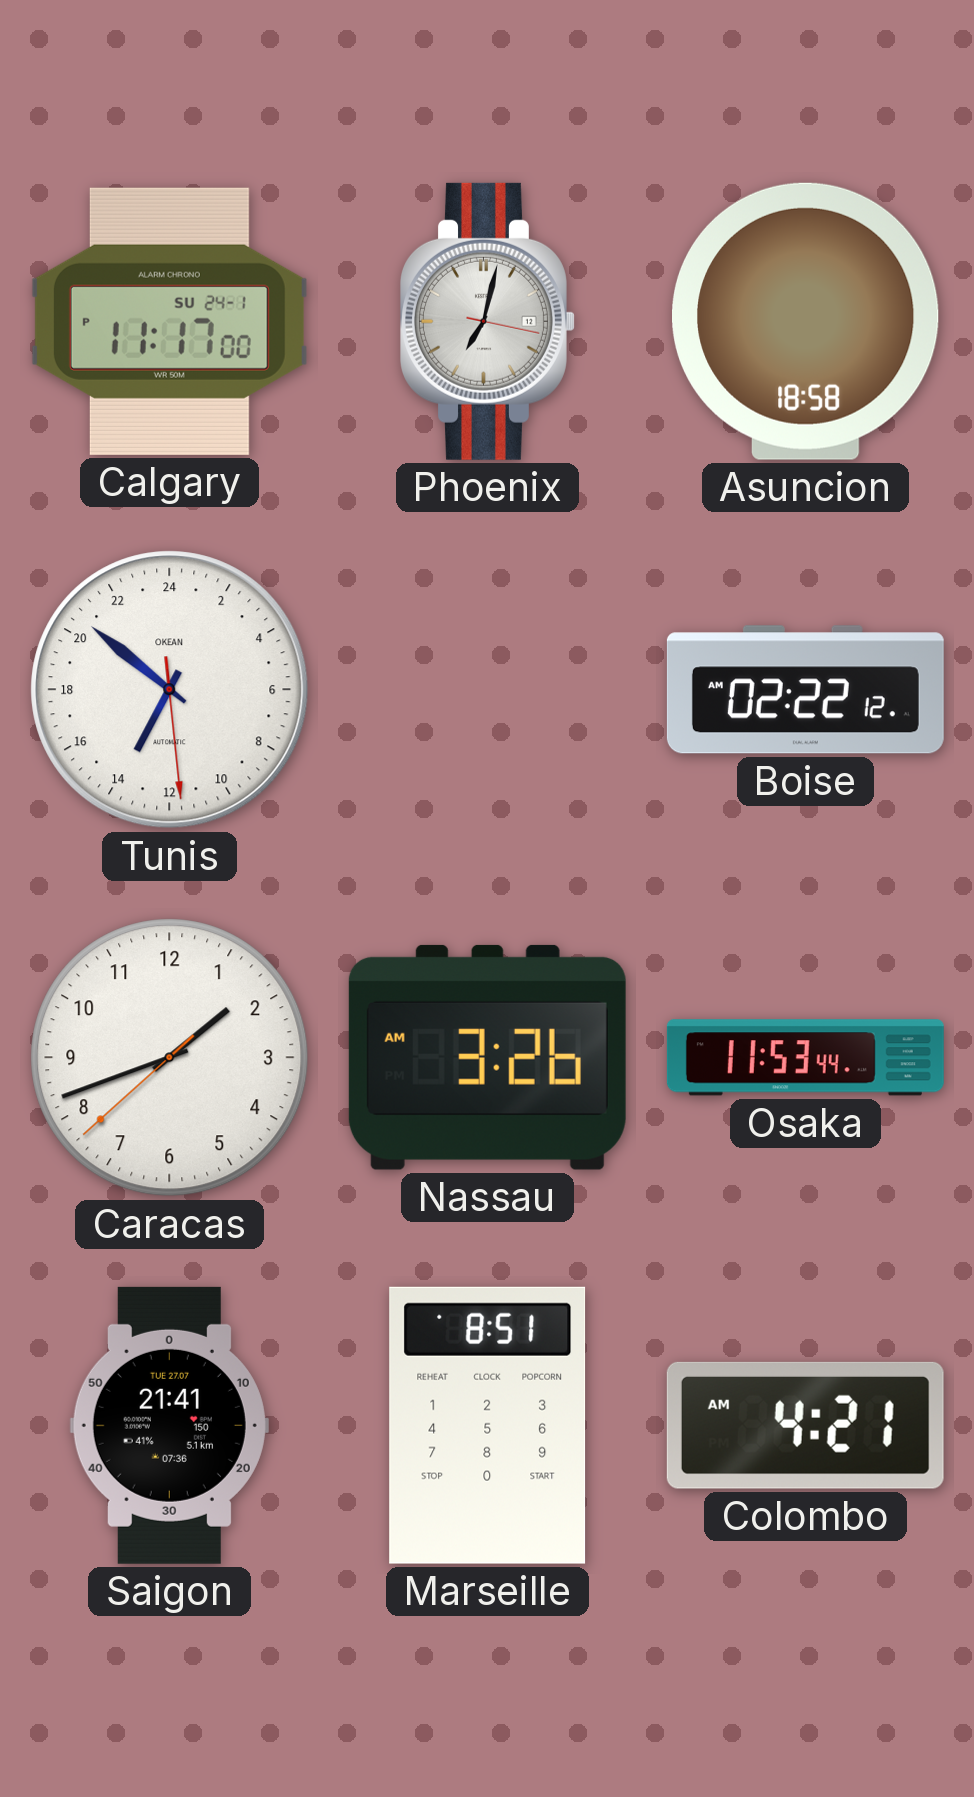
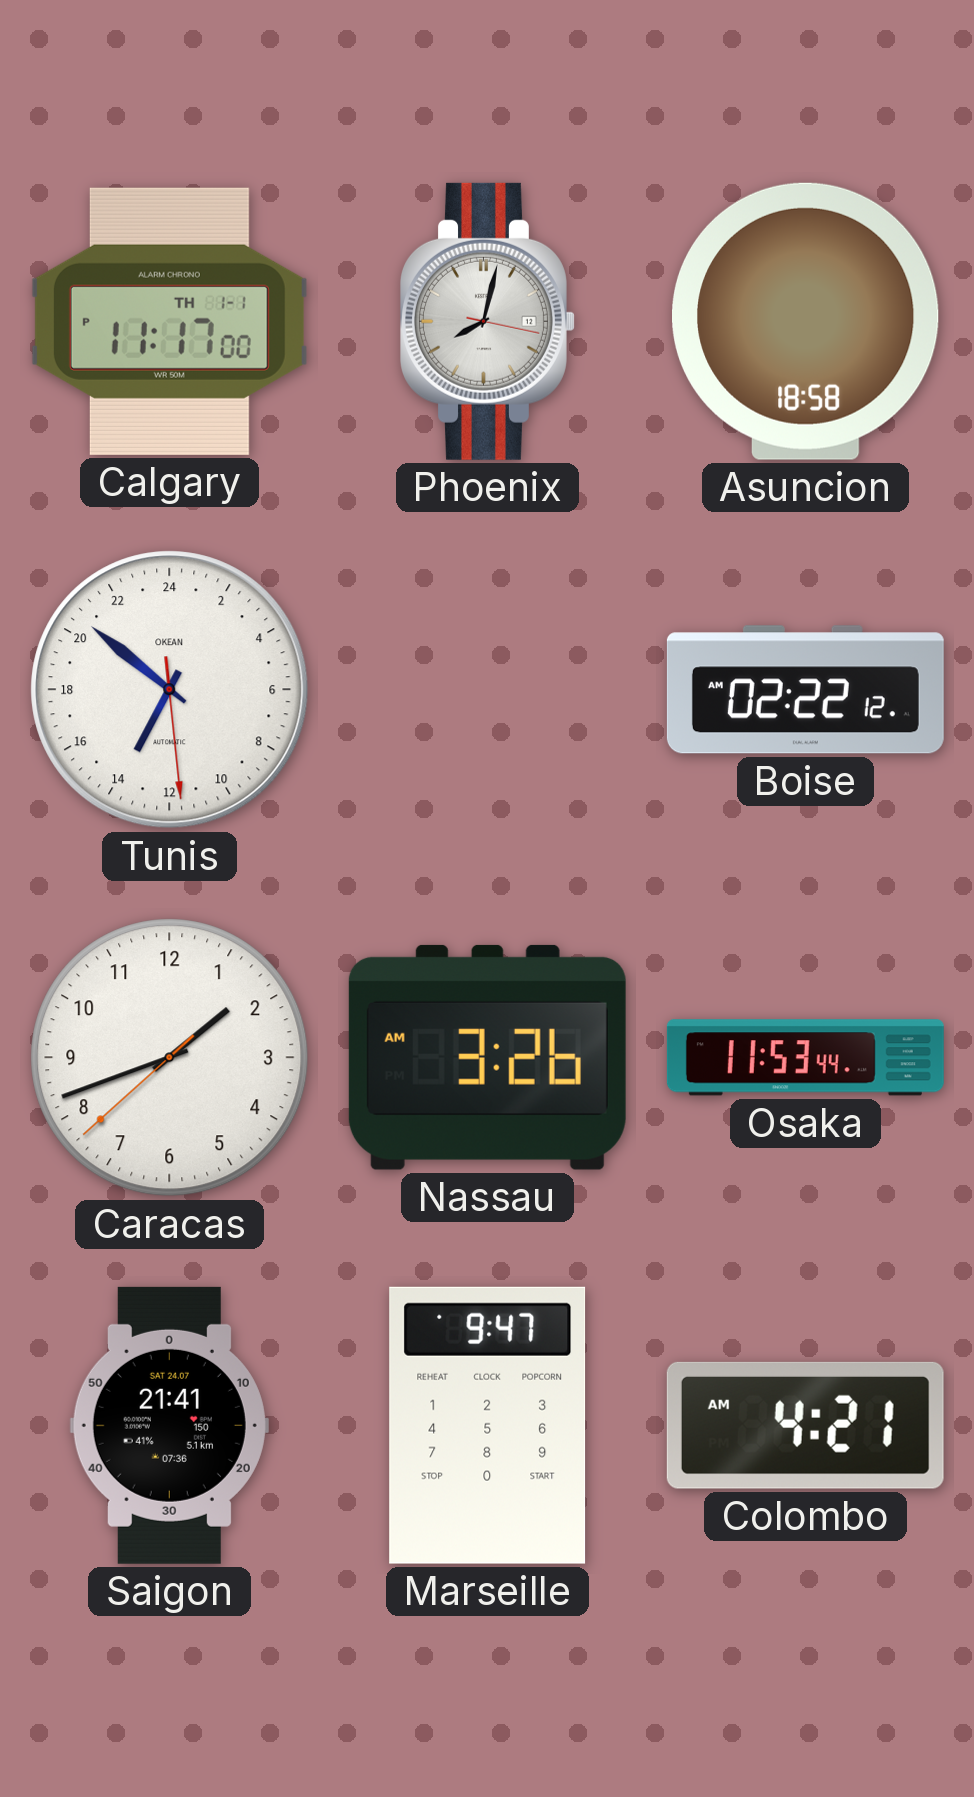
Calgary date: SU 24-1 -> TH 1-1 (169, 321)
Phoenix: 7:02 -> 8:02 (488, 321)
Saigon date: TUE 27.07 -> SAT 24.07 (169, 1425)
Marseille: 8:51 -> 9:47 (488, 1425)
